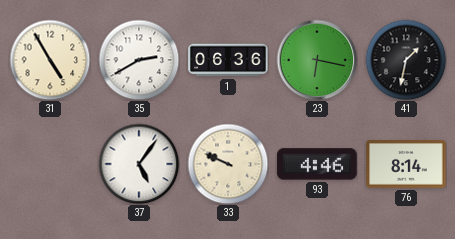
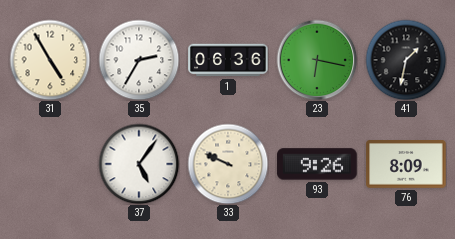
35: 2:40 -> 2:35 (139, 60)
93: 4:46 -> 9:26 (317, 164)
76: 8:14 -> 8:09 (406, 164)
